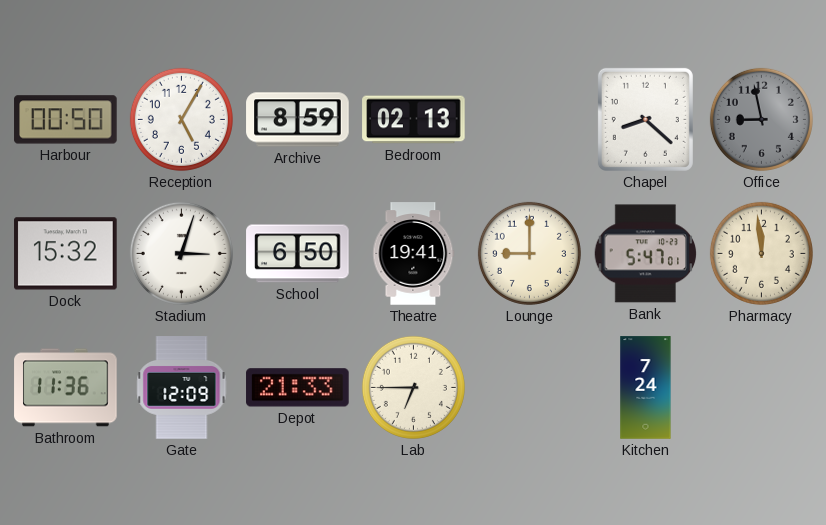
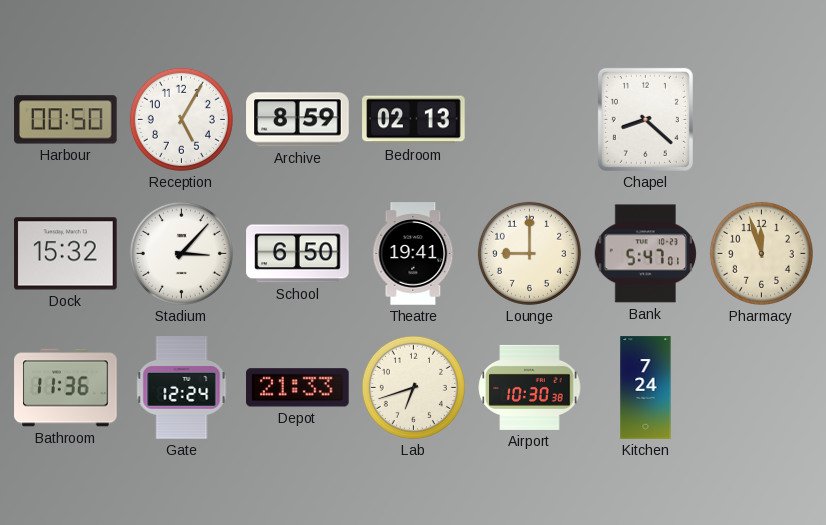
Office: 8:58 -> none (761, 119)
Stadium: 3:03 -> 3:07 (181, 253)
Pharmacy: 11:59 -> 11:57 (761, 253)
Gate: 12:09 -> 12:24 (182, 388)
Lab: 6:45 -> 6:42 (413, 387)
Airport: none -> 10:30 (530, 387)
